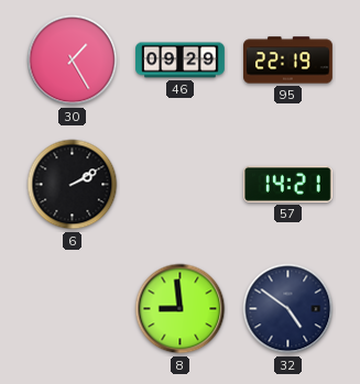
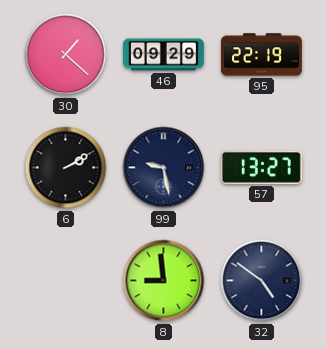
30: 1:25 -> 1:22 (66, 55)
99: none -> 9:28 (164, 168)
57: 14:21 -> 13:27 (261, 167)
